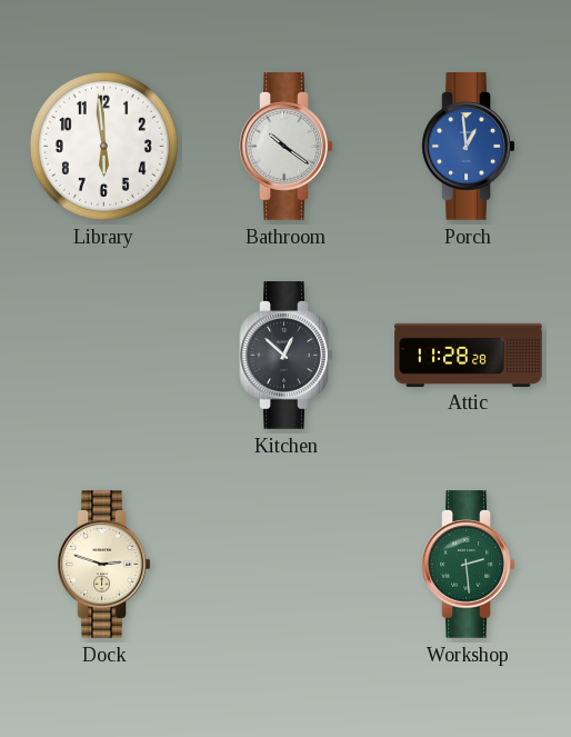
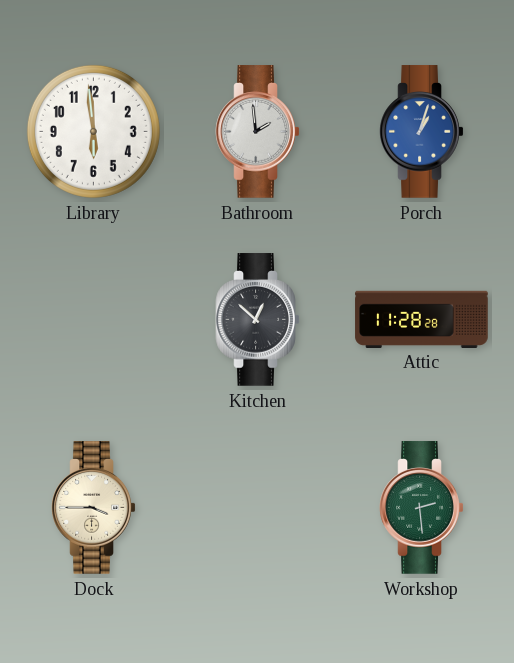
Bathroom: 10:21 -> 1:59 (258, 132)
Porch: 12:59 -> 1:03 (422, 132)
Dock: 2:48 -> 3:45 (94, 508)
